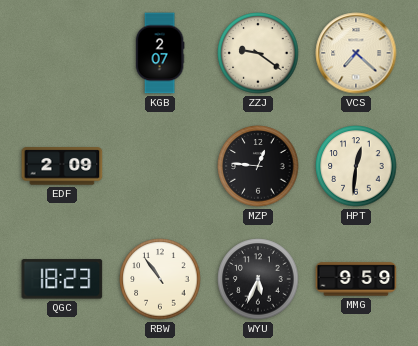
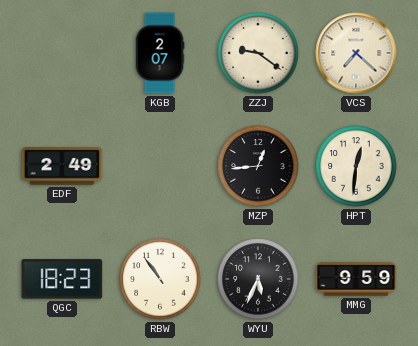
EDF: 2:09 -> 2:49 (62, 166)
MZP: 12:46 -> 12:44 (258, 166)
